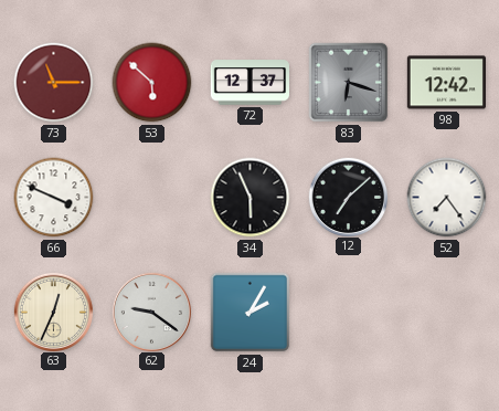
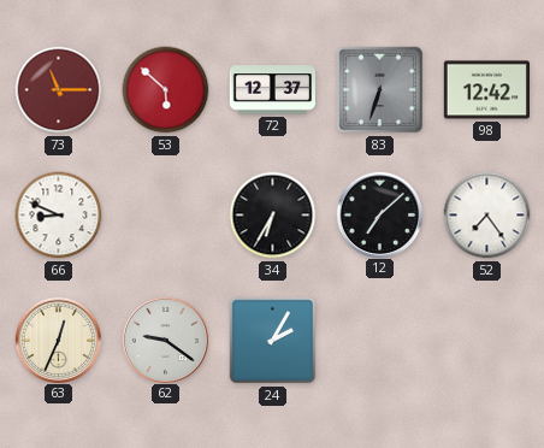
83: 6:18 -> 6:33 (380, 90)
66: 3:49 -> 8:49 (59, 216)
34: 5:56 -> 6:35 (273, 216)
